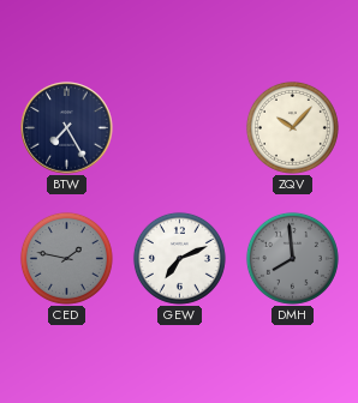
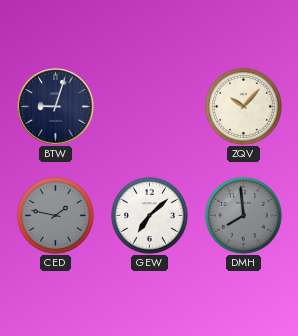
BTW: 7:25 -> 9:03 (56, 107)
GEW: 7:11 -> 7:08 (149, 215)
